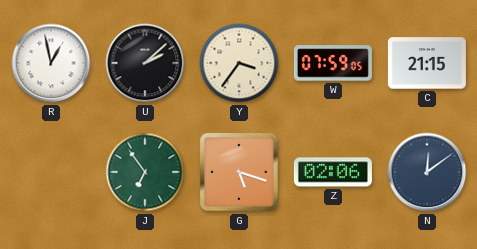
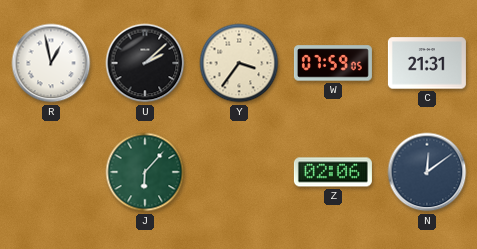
C: 21:15 -> 21:31 (427, 63)
J: 6:54 -> 6:07 (145, 172)
G: 5:18 -> none (239, 172)
